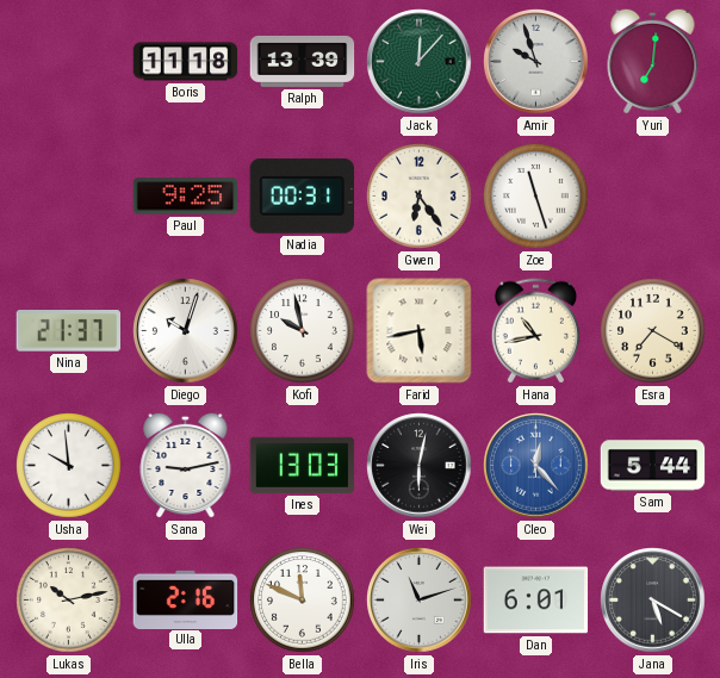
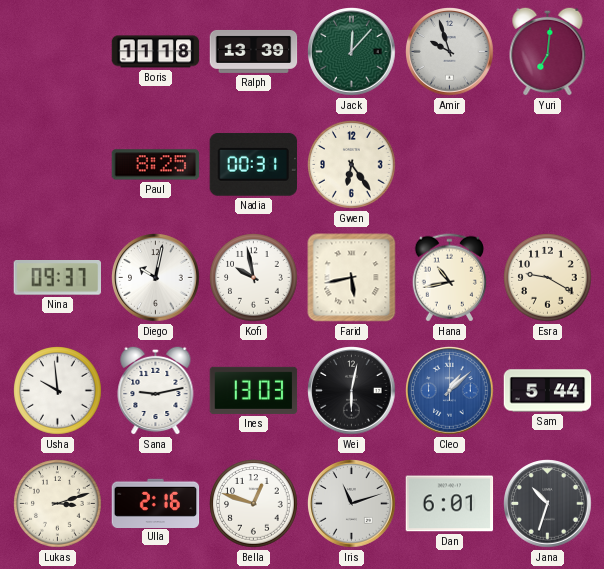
Paul: 9:25 -> 8:25 (156, 165)
Zoe: 11:27 -> none (536, 197)
Nina: 21:37 -> 09:37 (58, 278)
Diego: 10:03 -> 10:02 (156, 278)
Esra: 7:20 -> 9:20 (548, 278)
Cleo: 12:23 -> 1:08 (450, 391)
Lukas: 10:13 -> 3:12 (58, 504)
Bella: 11:49 -> 12:48 (254, 504)
Jana: 5:20 -> 10:33 (548, 504)
